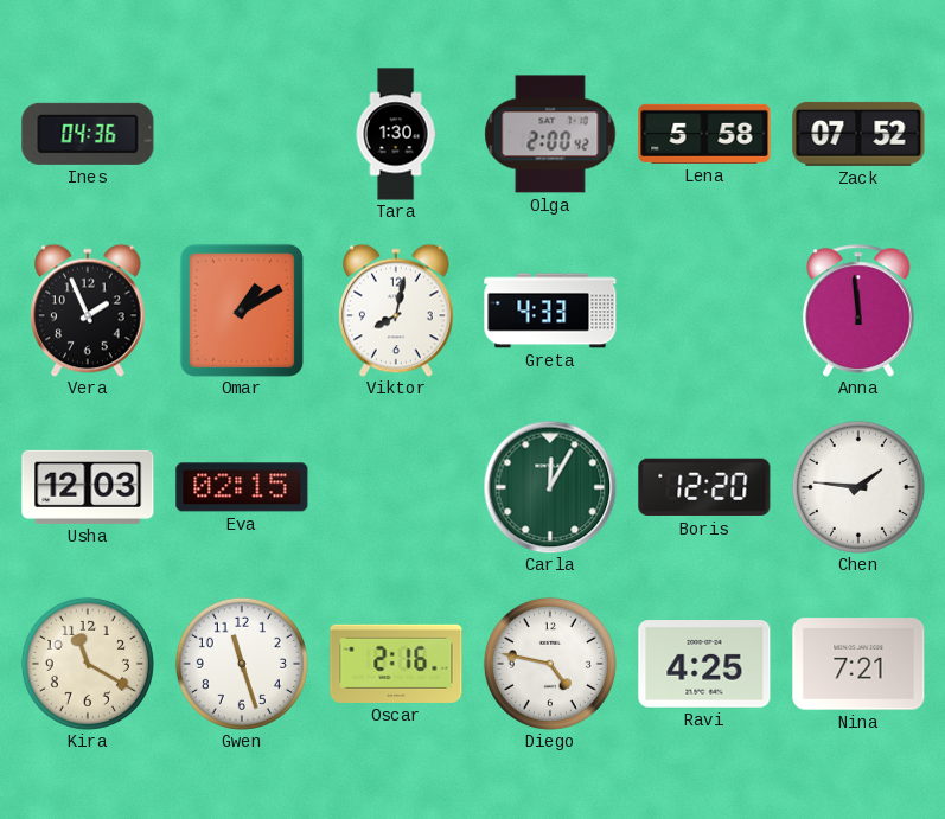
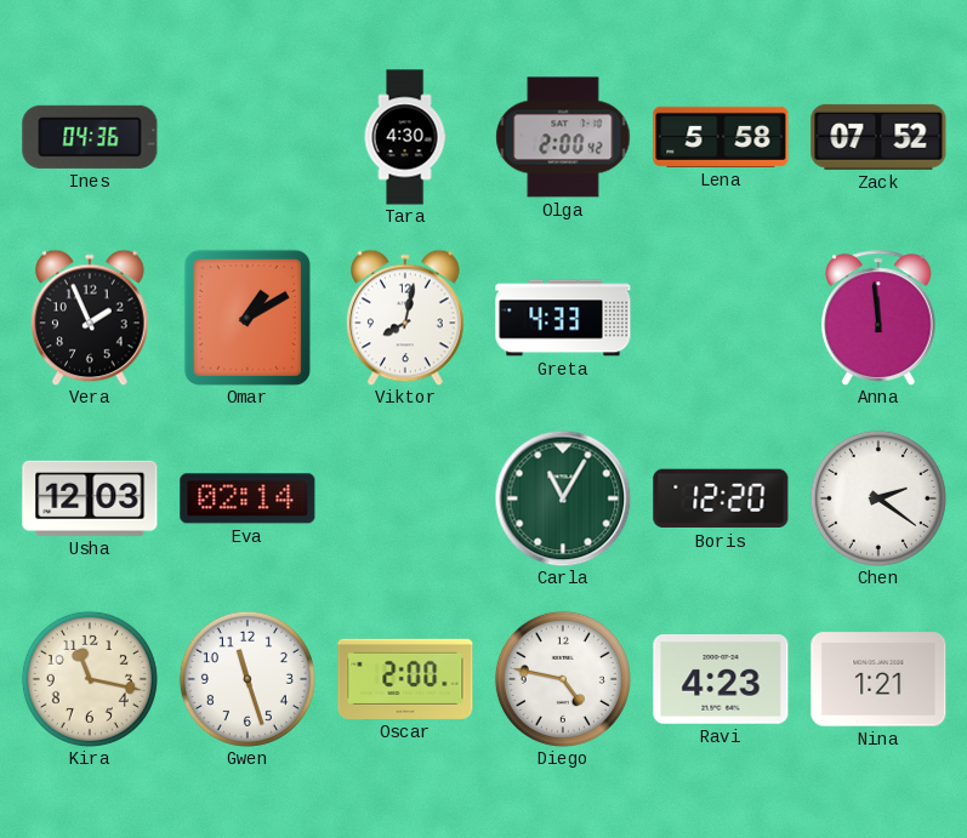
Tara: 1:30 -> 4:30 (405, 137)
Eva: 02:15 -> 02:14 (248, 498)
Carla: 12:05 -> 11:05 (563, 498)
Chen: 1:46 -> 2:21 (878, 498)
Kira: 11:20 -> 11:17 (90, 679)
Oscar: 2:16 -> 2:00 (405, 679)
Ravi: 4:25 -> 4:23 (721, 680)
Nina: 7:21 -> 1:21 (878, 679)
